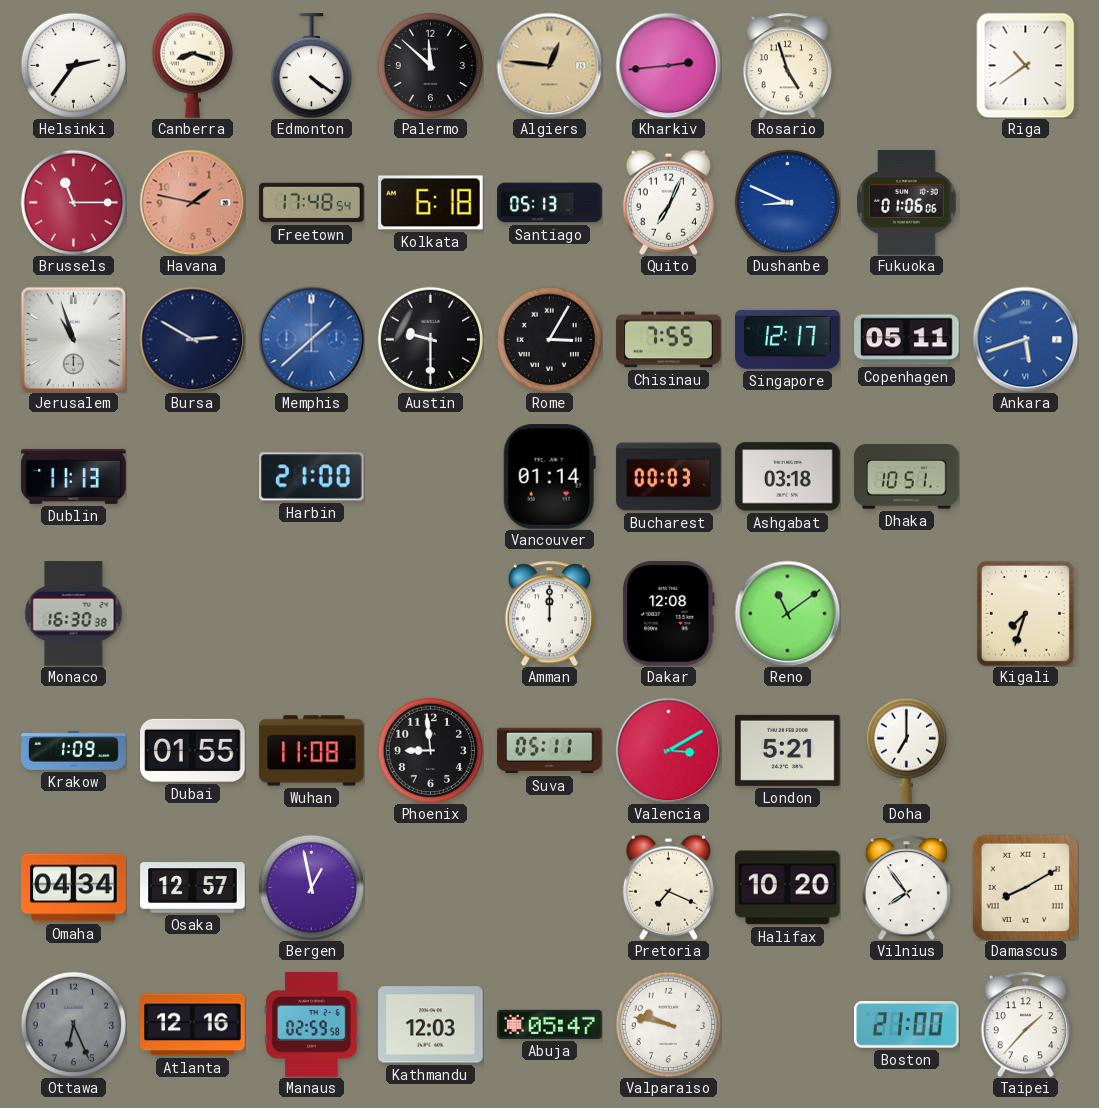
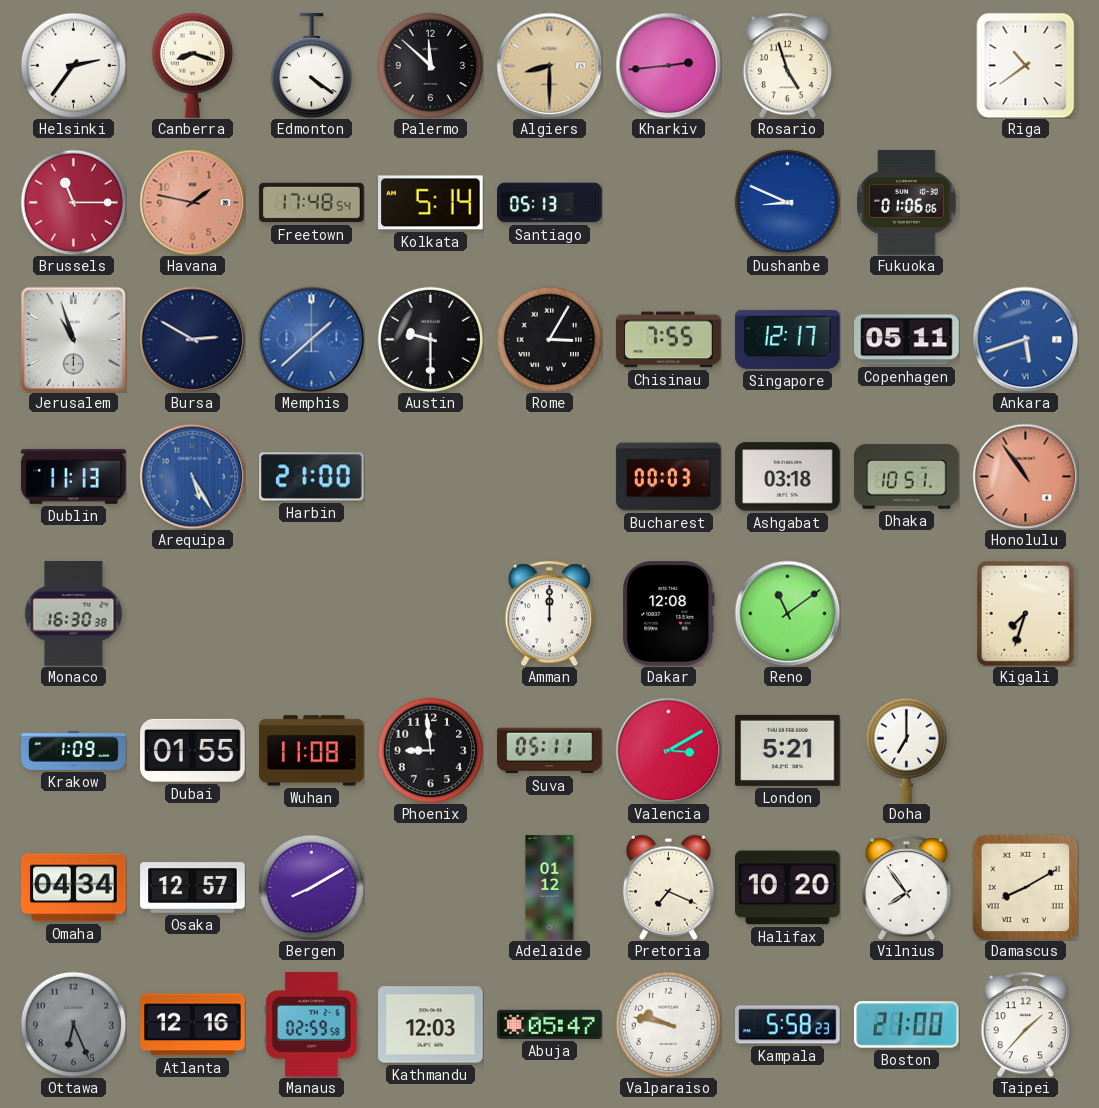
Algiers: 12:46 -> 8:30 (549, 65)
Kolkata: 6:18 -> 5:14 (431, 203)
Quito: 7:04 -> none (668, 202)
Arequipa: none -> 5:25 (192, 476)
Vancouver: 01:14 -> none (549, 477)
Honolulu: none -> 10:54 (1025, 476)
Bergen: 12:58 -> 8:10 (311, 887)
Adelaide: none -> 01:12 (550, 888)
Kampala: none -> 5:58 (788, 1025)
